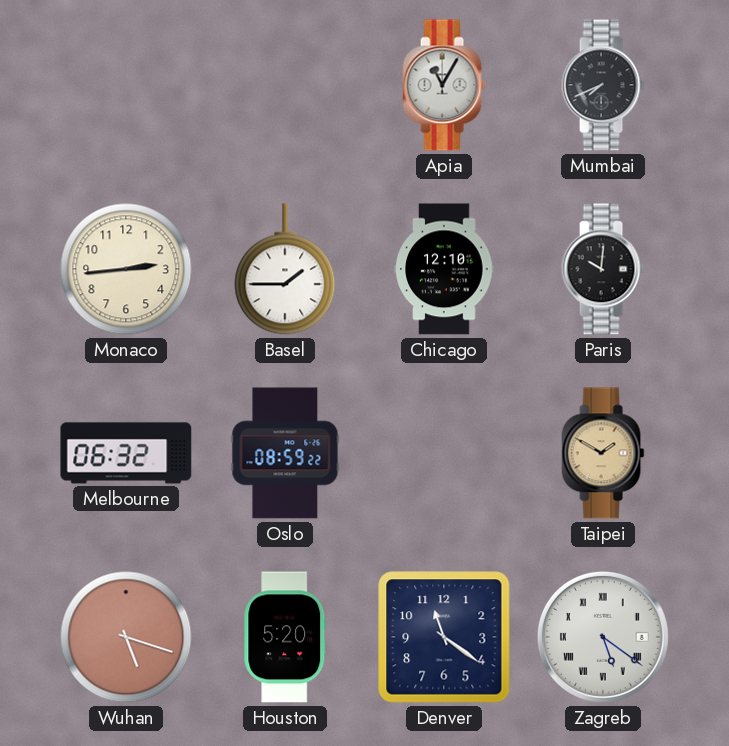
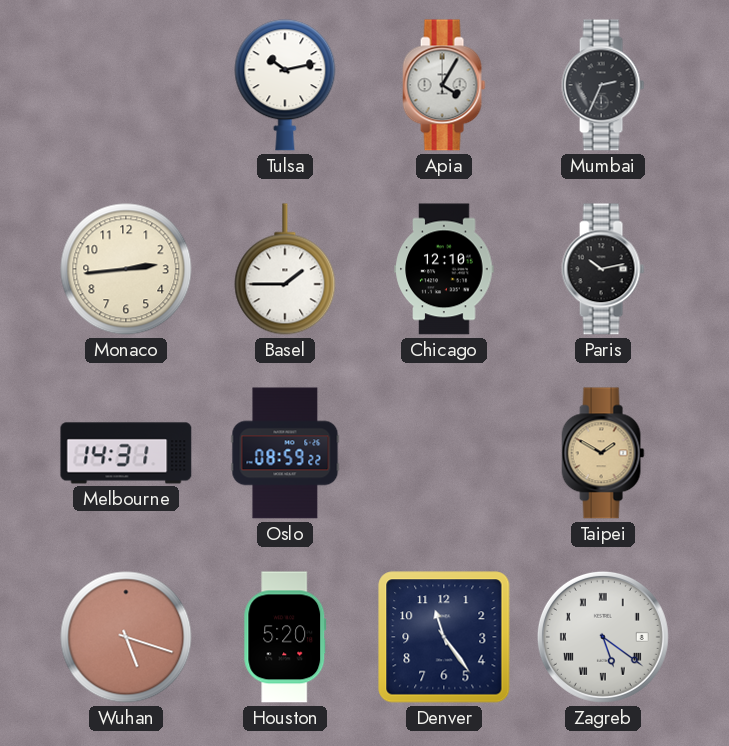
Tulsa: none -> 10:13 (285, 85)
Apia: 11:05 -> 4:05 (444, 85)
Mumbai: 7:41 -> 2:34 (603, 85)
Paris: 10:01 -> 10:13 (603, 269)
Melbourne: 06:32 -> 14:31 (126, 453)
Denver: 11:21 -> 11:24 (444, 637)
